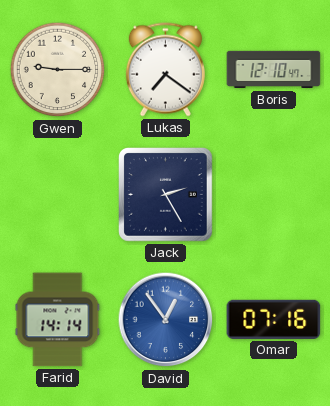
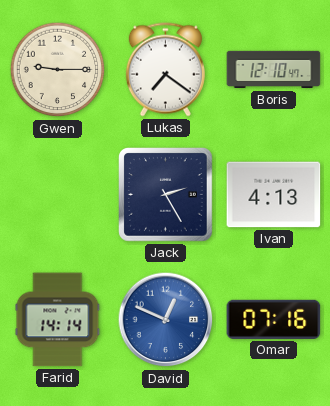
Ivan: none -> 4:13 (274, 195)
David: 12:54 -> 12:49 (166, 320)
